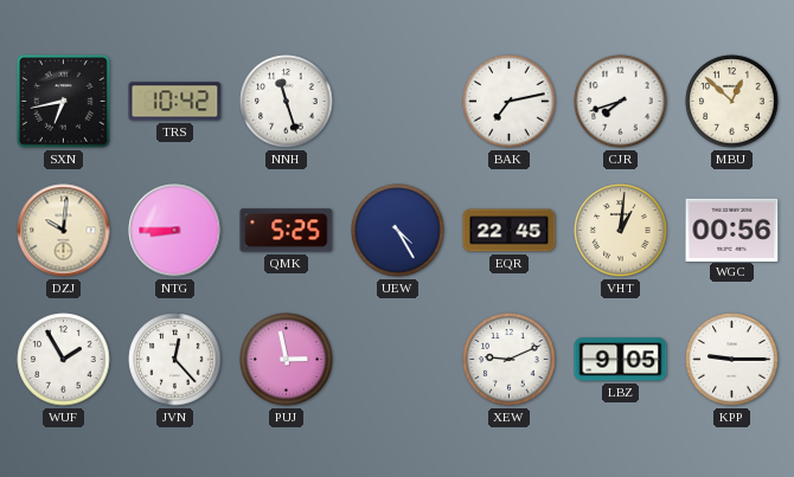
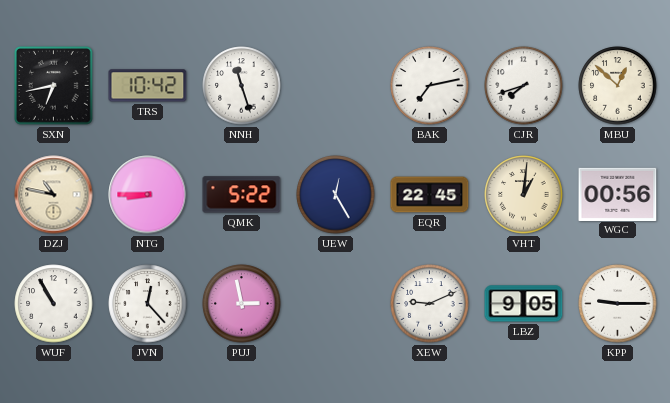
DZJ: 10:01 -> 10:47 (54, 195)
QMK: 5:25 -> 5:22 (242, 195)
UEW: 4:25 -> 12:25 (336, 195)
WUF: 1:55 -> 10:55 (54, 304)
